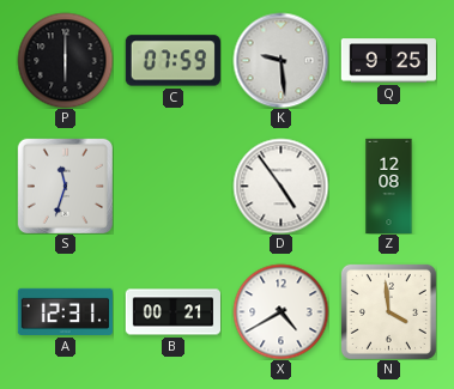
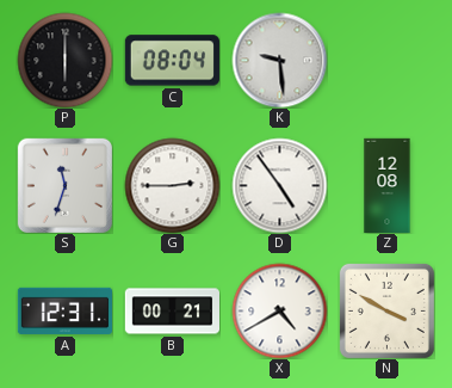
C: 07:59 -> 08:04 (172, 61)
Q: 9:25 -> none (388, 61)
G: none -> 2:45 (172, 185)
N: 3:59 -> 3:50 (386, 310)
